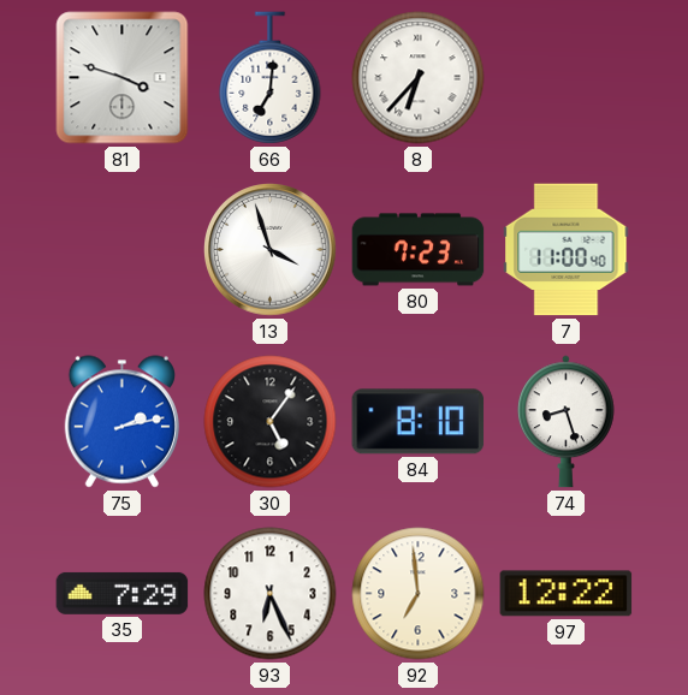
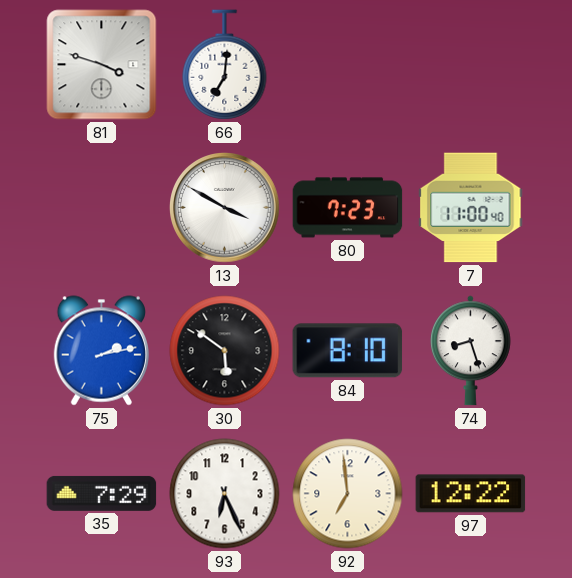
8: 6:37 -> none (419, 78)
13: 3:57 -> 3:50 (225, 208)
30: 5:06 -> 5:51 (225, 351)
